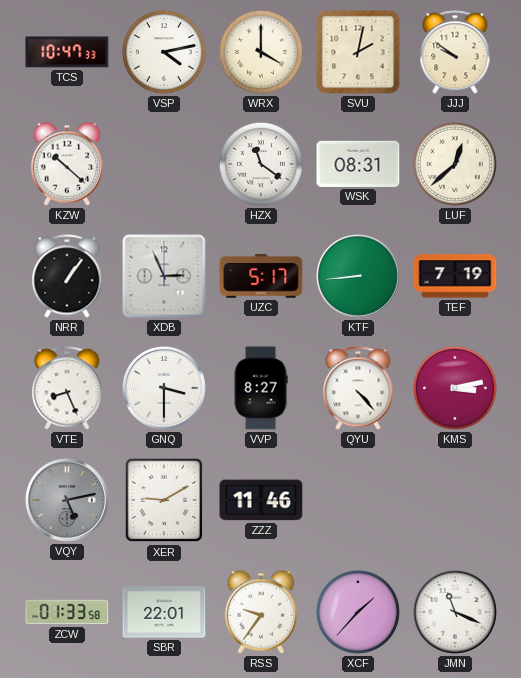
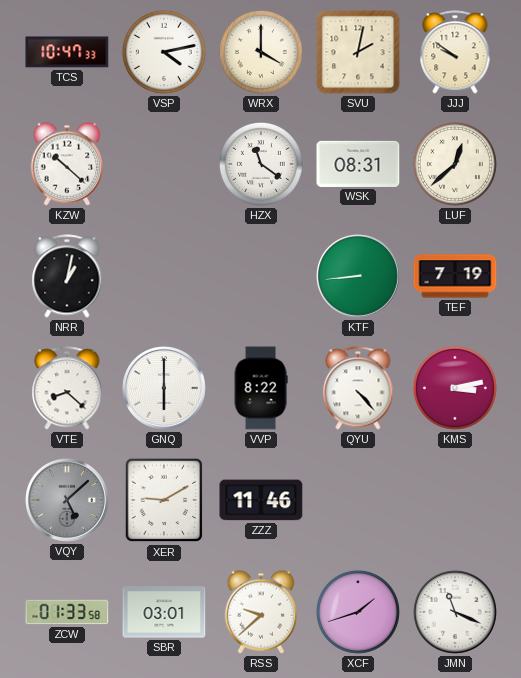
NRR: 1:06 -> 1:02 (67, 276)
XDB: 2:56 -> none (164, 276)
UZC: 5:17 -> none (261, 277)
VTE: 8:26 -> 8:22 (67, 388)
GNQ: 3:30 -> 6:00 (165, 389)
VVP: 8:27 -> 8:22 (261, 388)
VQY: 5:13 -> 5:08 (68, 501)
SBR: 22:01 -> 03:01 (164, 612)
RSS: 9:36 -> 9:38 (261, 612)
XCF: 1:37 -> 1:42 (358, 612)
